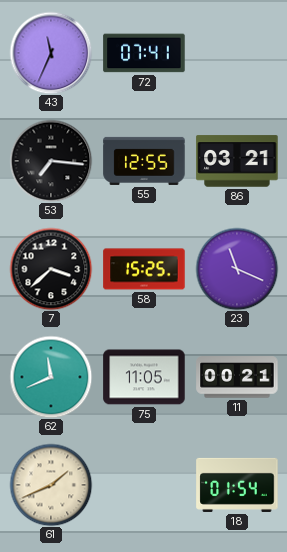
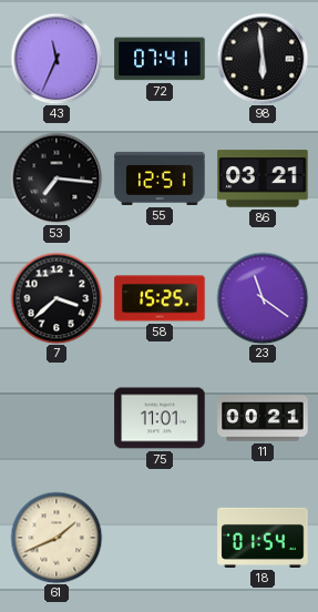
98: none -> 5:59 (263, 59)
55: 12:55 -> 12:51 (160, 178)
23: 11:19 -> 11:21 (263, 298)
62: 11:41 -> none (51, 377)
75: 11:05 -> 11:01 (160, 418)
